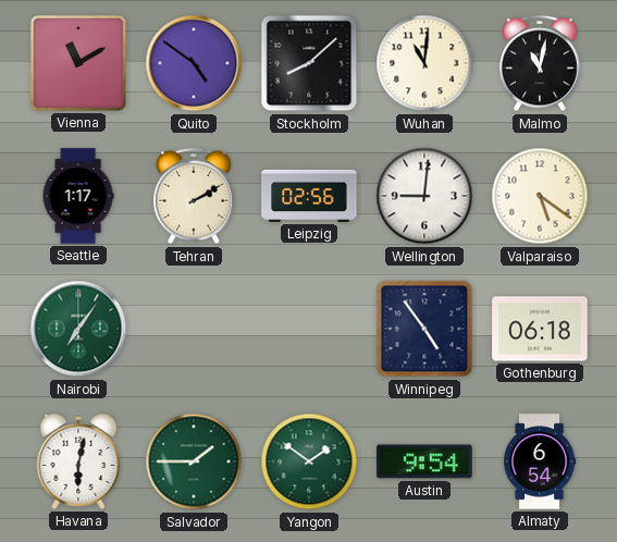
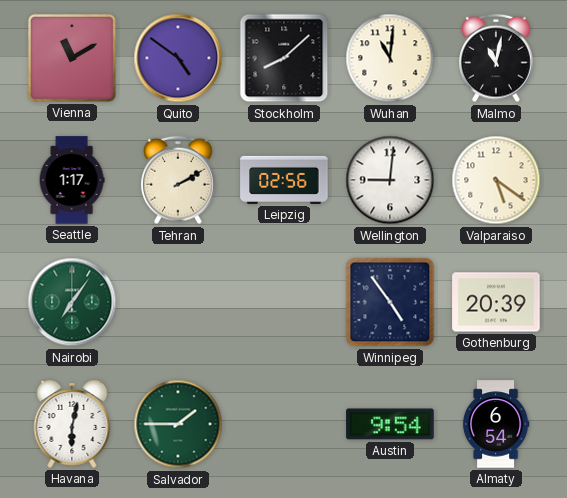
Gothenburg: 06:18 -> 20:39 (496, 302)
Yangon: 1:51 -> none (309, 461)
